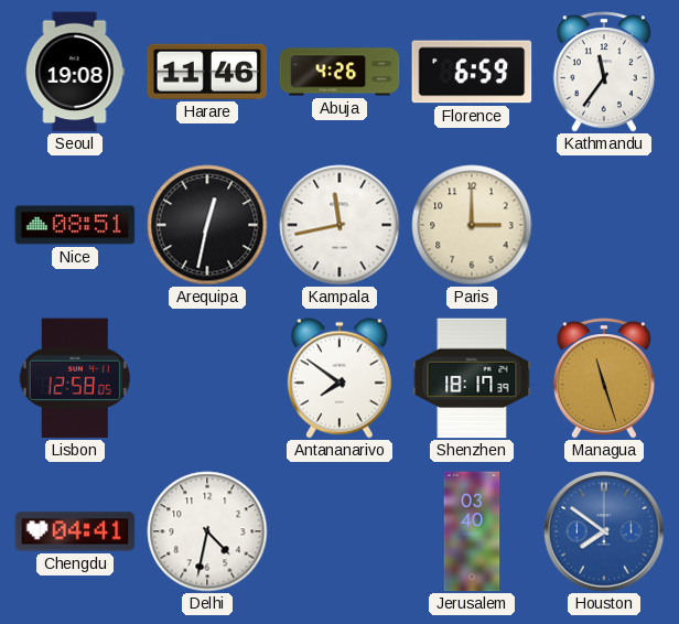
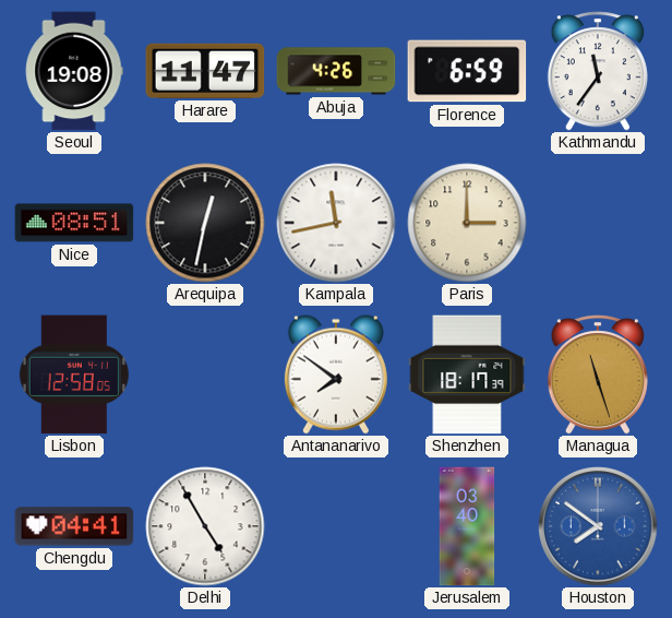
Harare: 11:46 -> 11:47 (205, 71)
Delhi: 4:32 -> 4:55 (205, 526)
